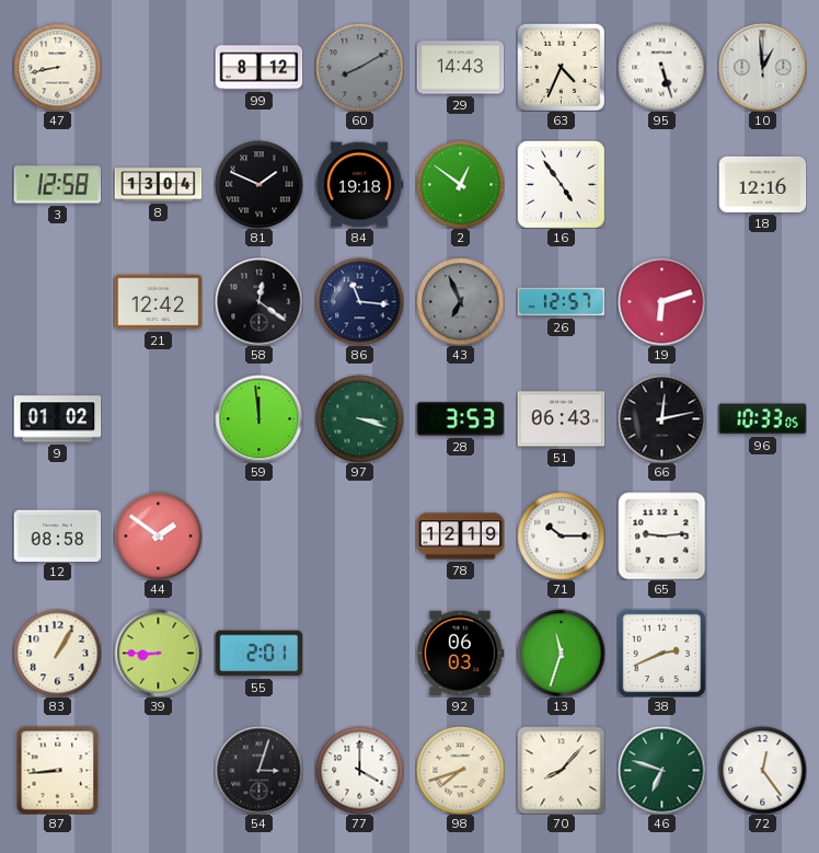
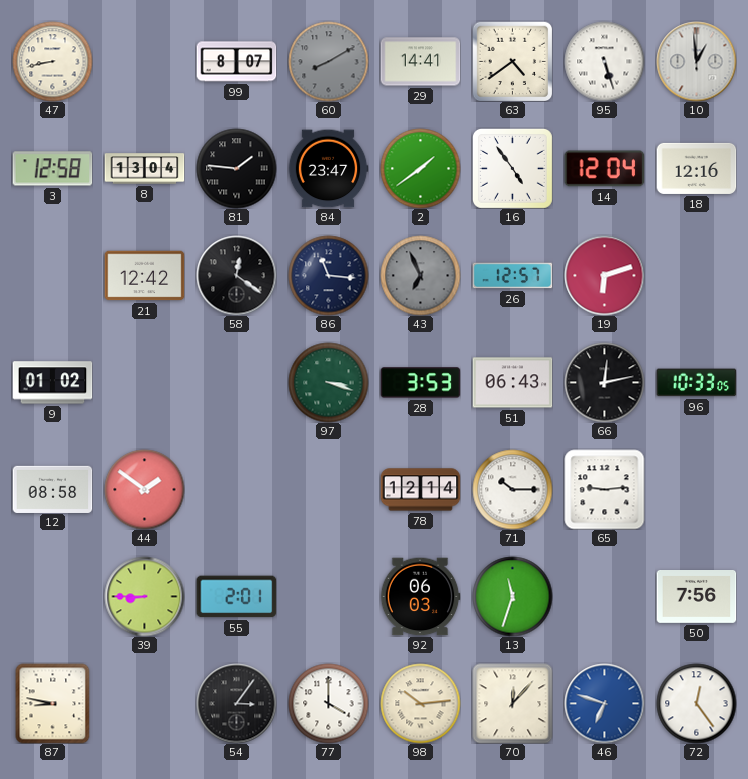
99: 8:12 -> 8:07 (236, 62)
29: 14:43 -> 14:41 (420, 62)
63: 4:34 -> 4:39 (512, 61)
81: 1:49 -> 1:46 (236, 168)
84: 19:18 -> 23:47 (328, 169)
2: 12:51 -> 1:39 (420, 168)
14: none -> 12:04 (604, 169)
59: 11:59 -> none (258, 418)
78: 12:19 -> 12:14 (420, 490)
83: 1:05 -> none (57, 653)
38: 2:41 -> none (661, 653)
50: none -> 7:56 (696, 597)
87: 8:44 -> 8:47 (53, 703)
54: 3:03 -> 3:06 (236, 703)
98: 7:42 -> 10:14 (420, 703)
70: 8:07 -> 12:07 (512, 703)
46 dial: green -> blue (604, 703)
